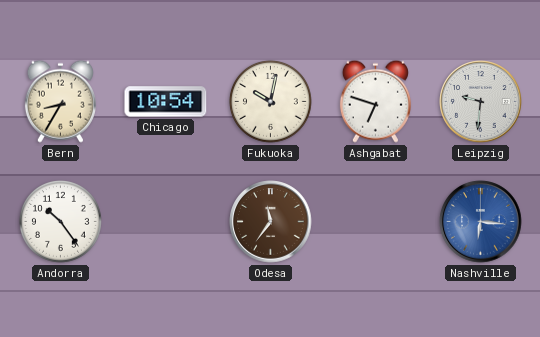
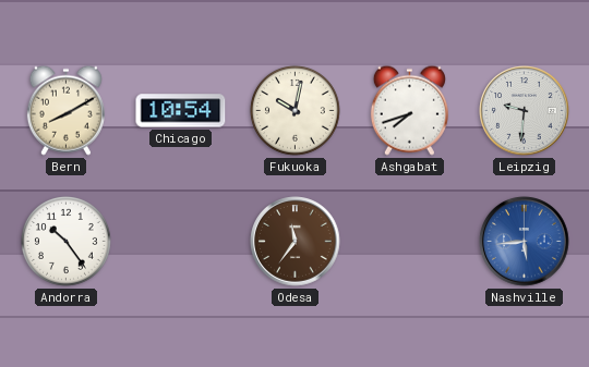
Bern: 8:35 -> 8:10 (65, 110)
Ashgabat: 6:48 -> 7:42 (409, 110)
Nashville: 6:16 -> 5:44 (525, 242)
